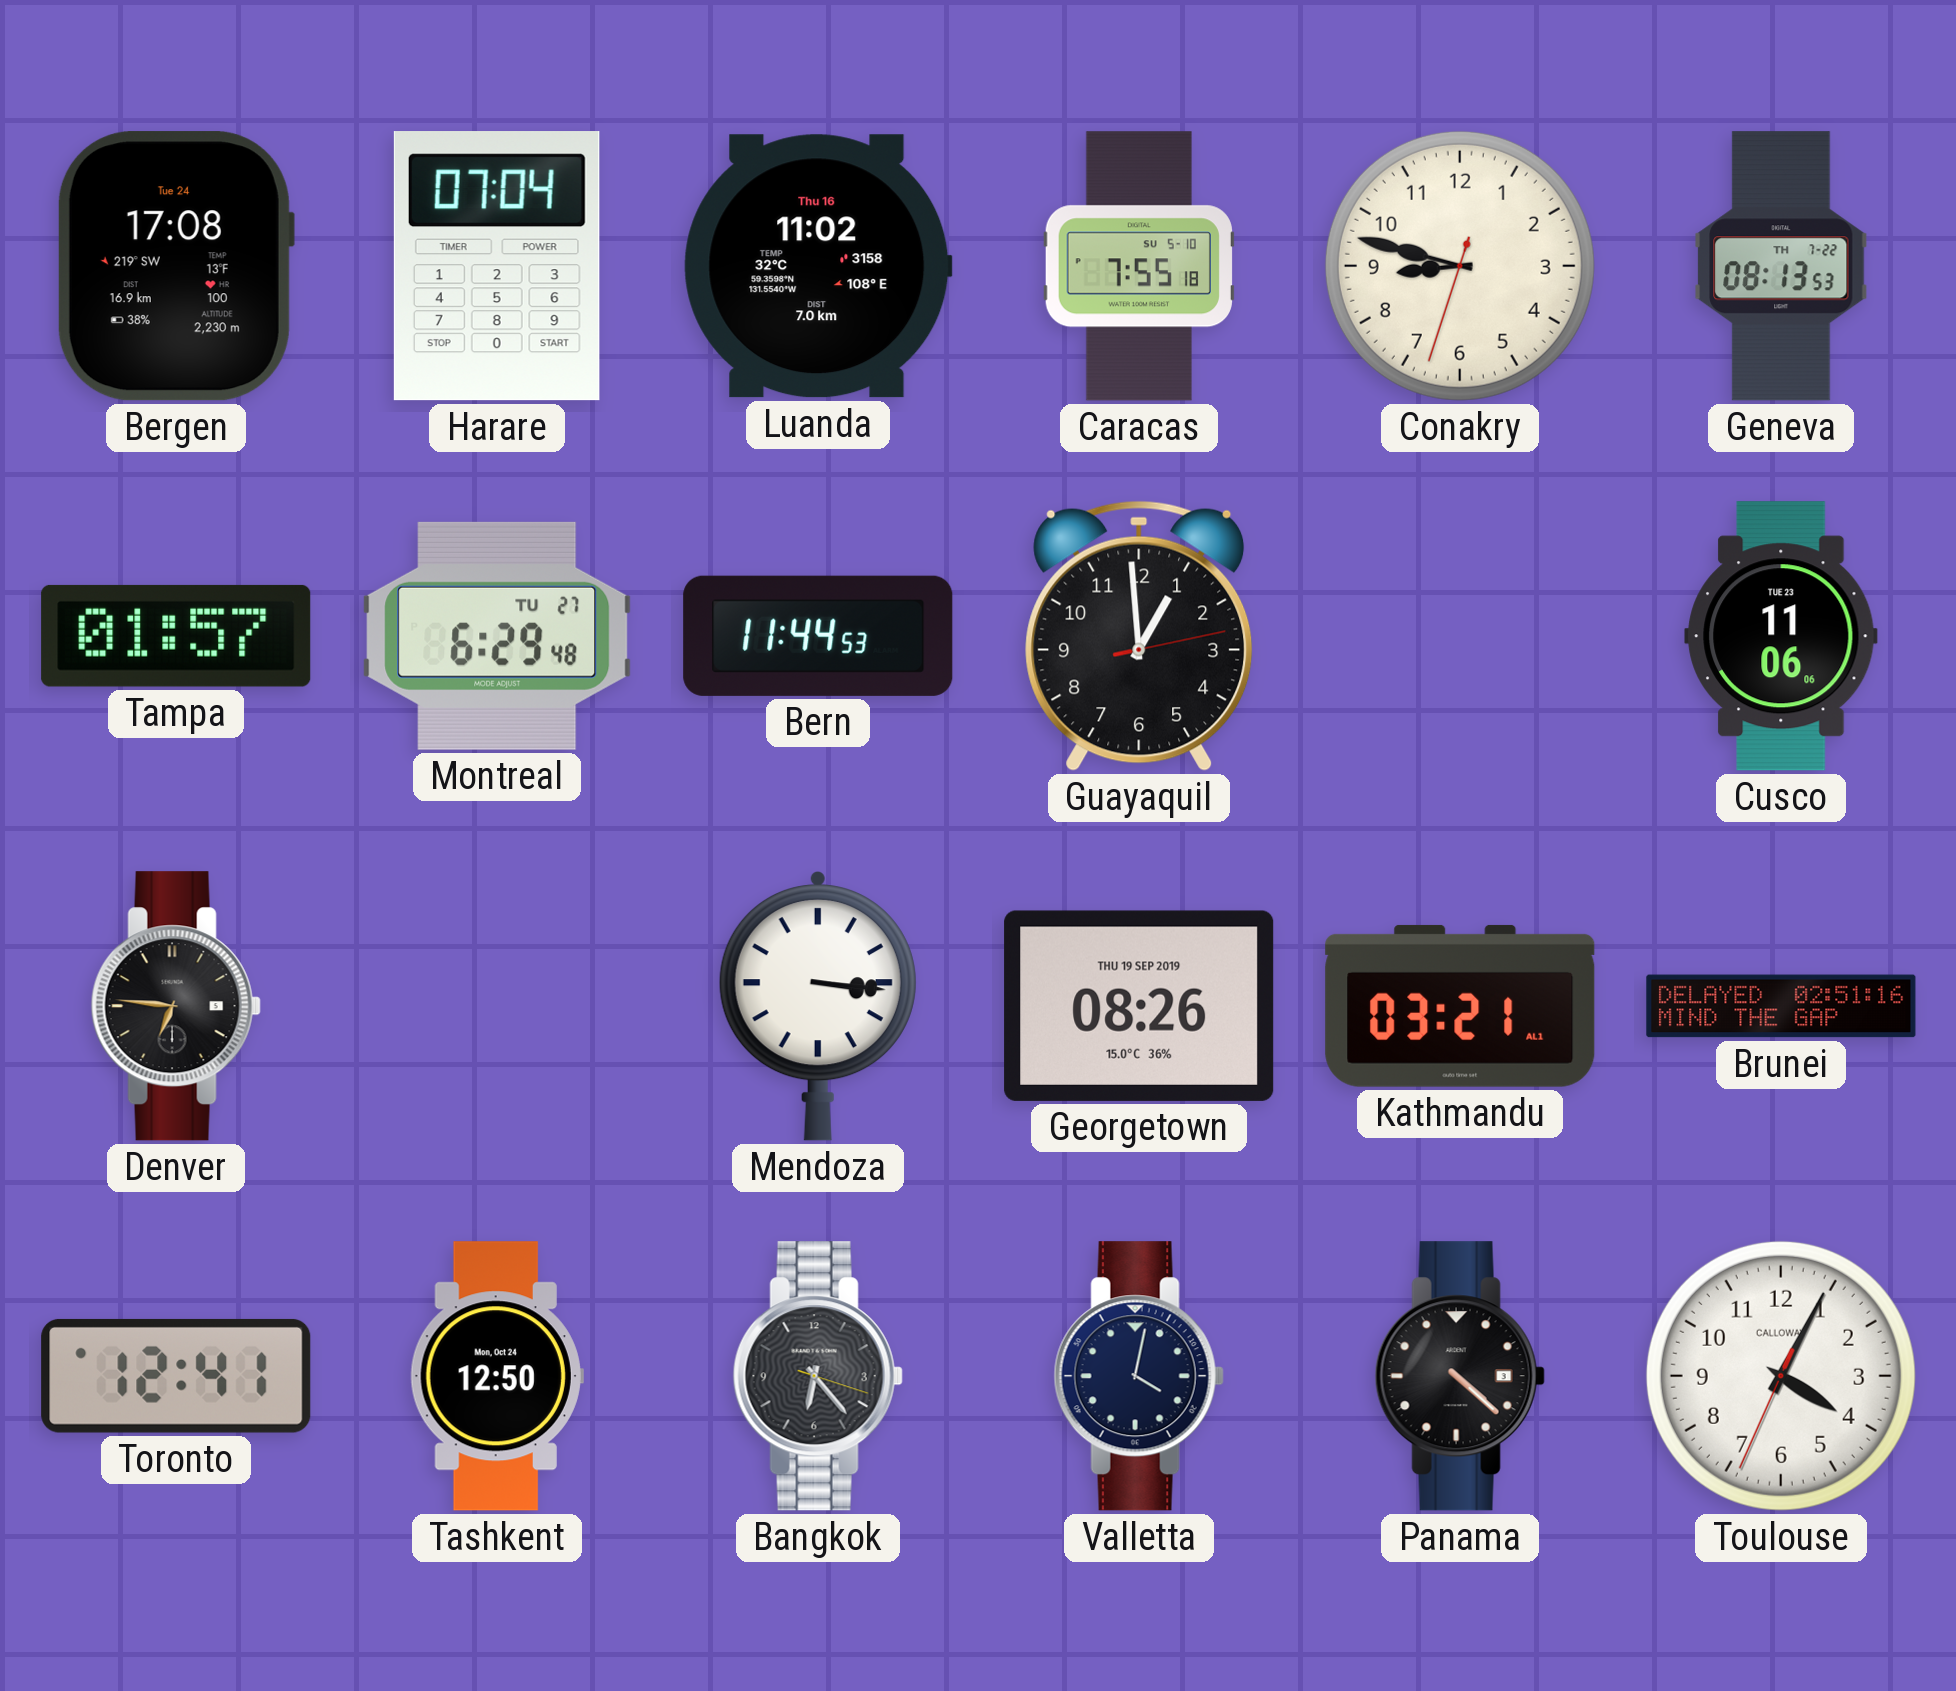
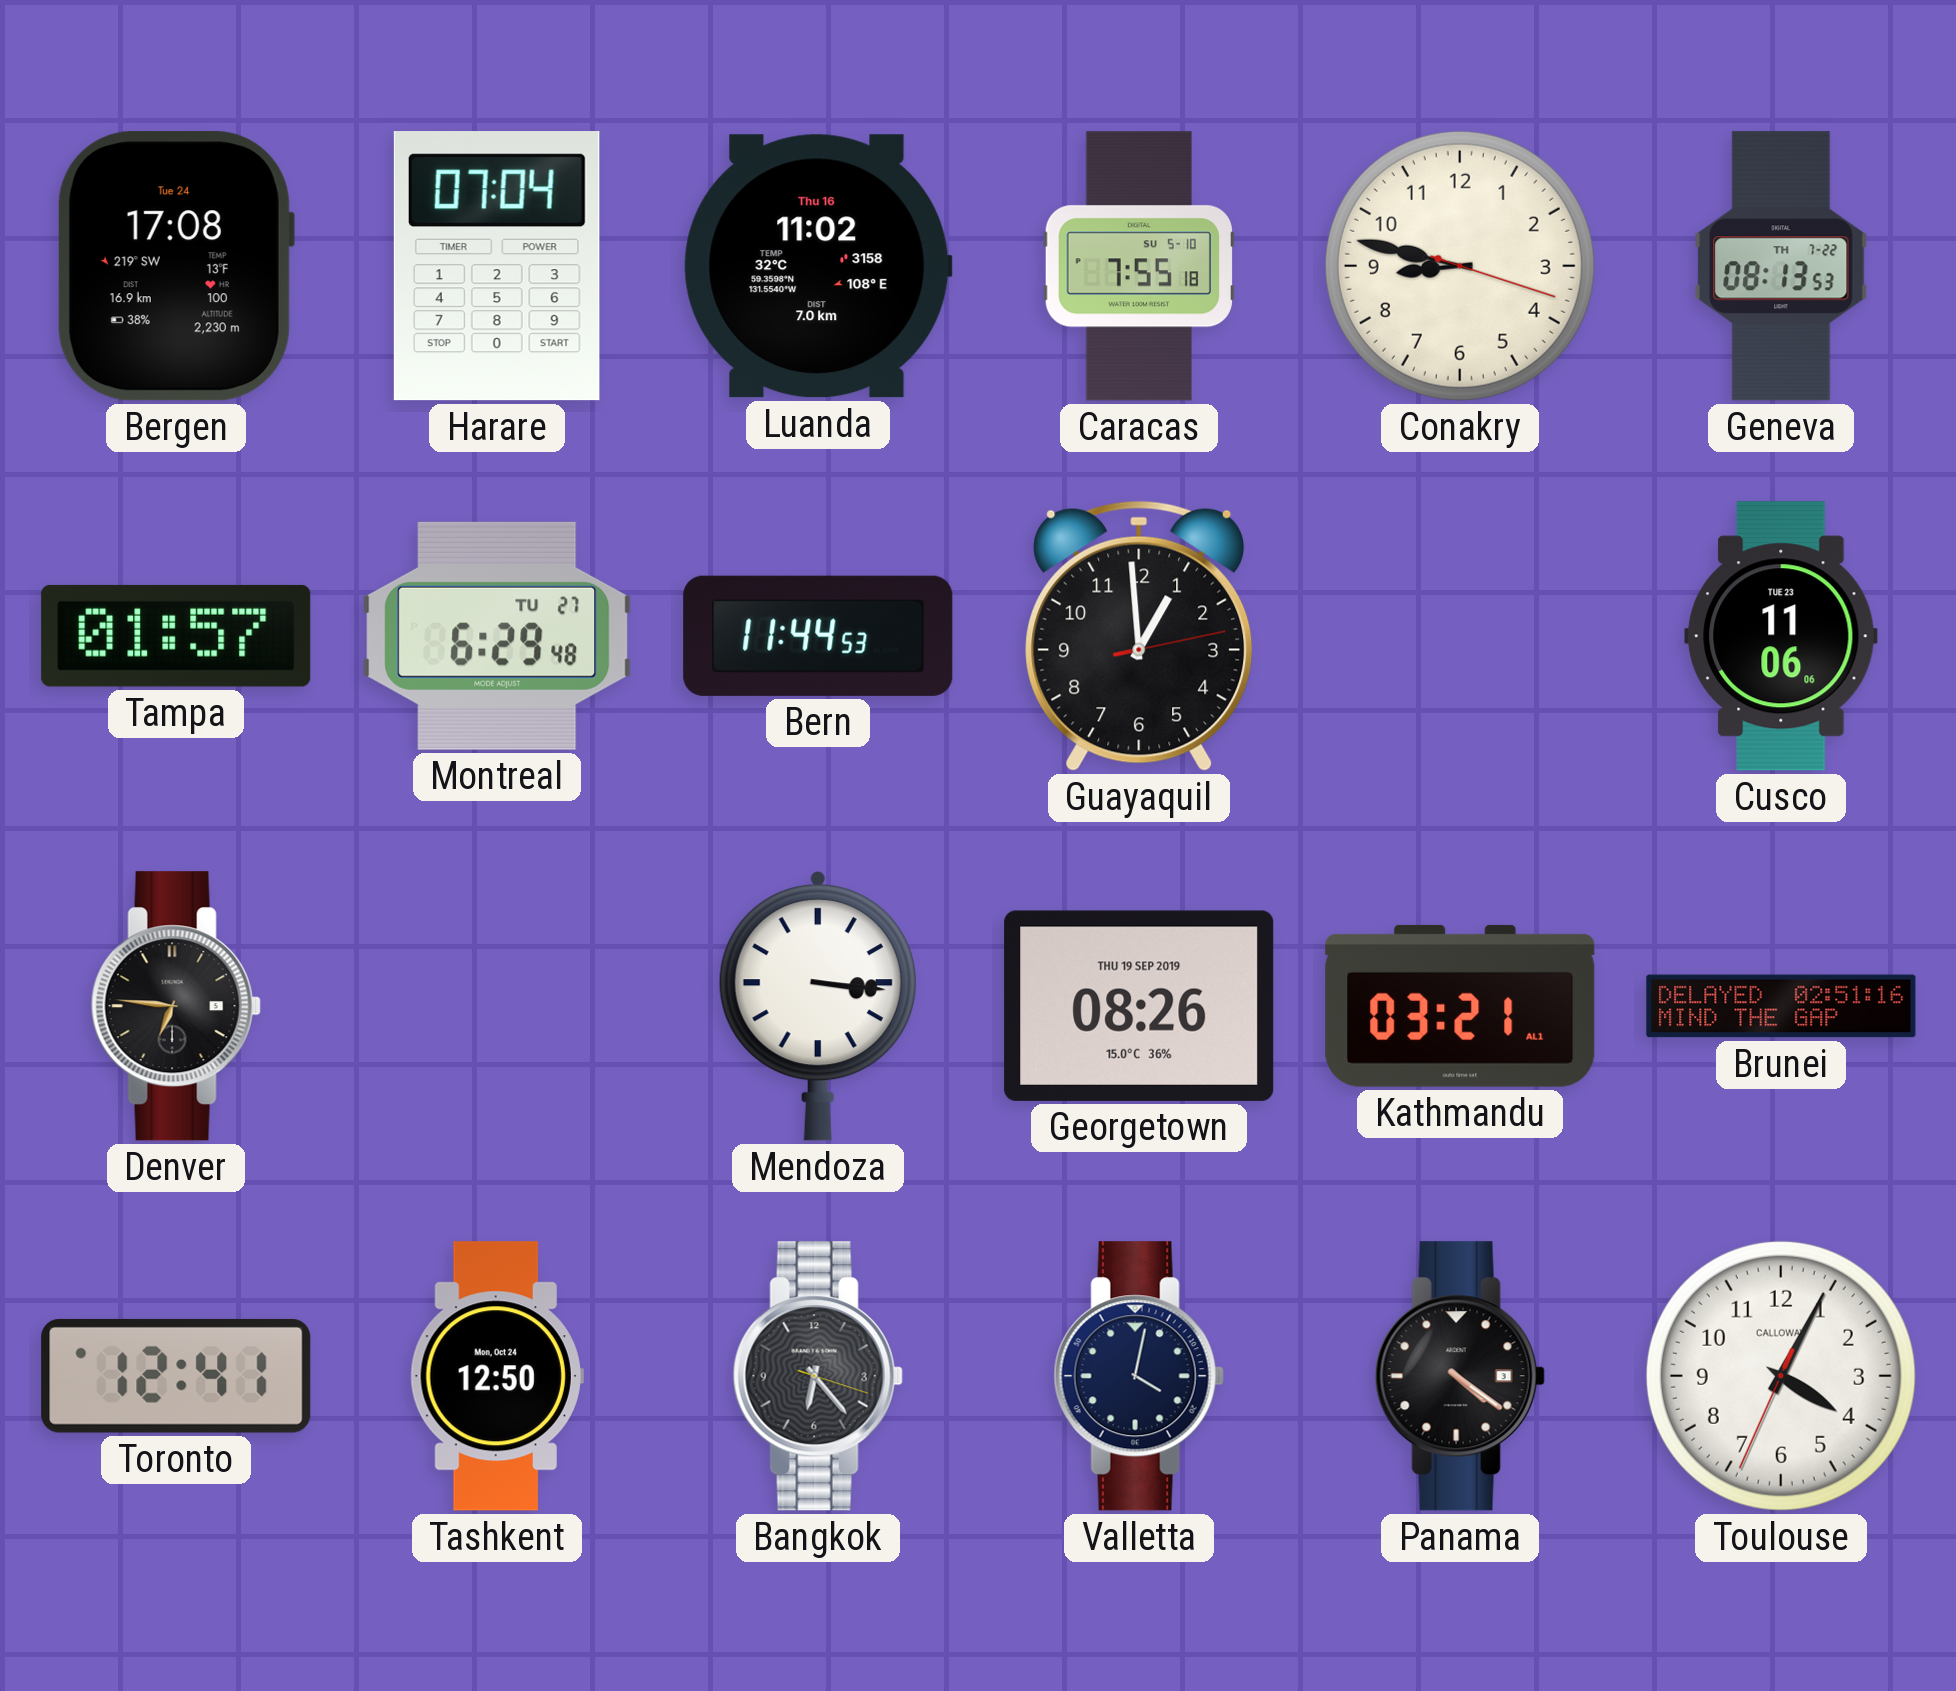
Conakry: 8:47:33 -> 8:47:18 (1460, 266)
Panama: 4:22 -> 4:21 (1460, 1376)
